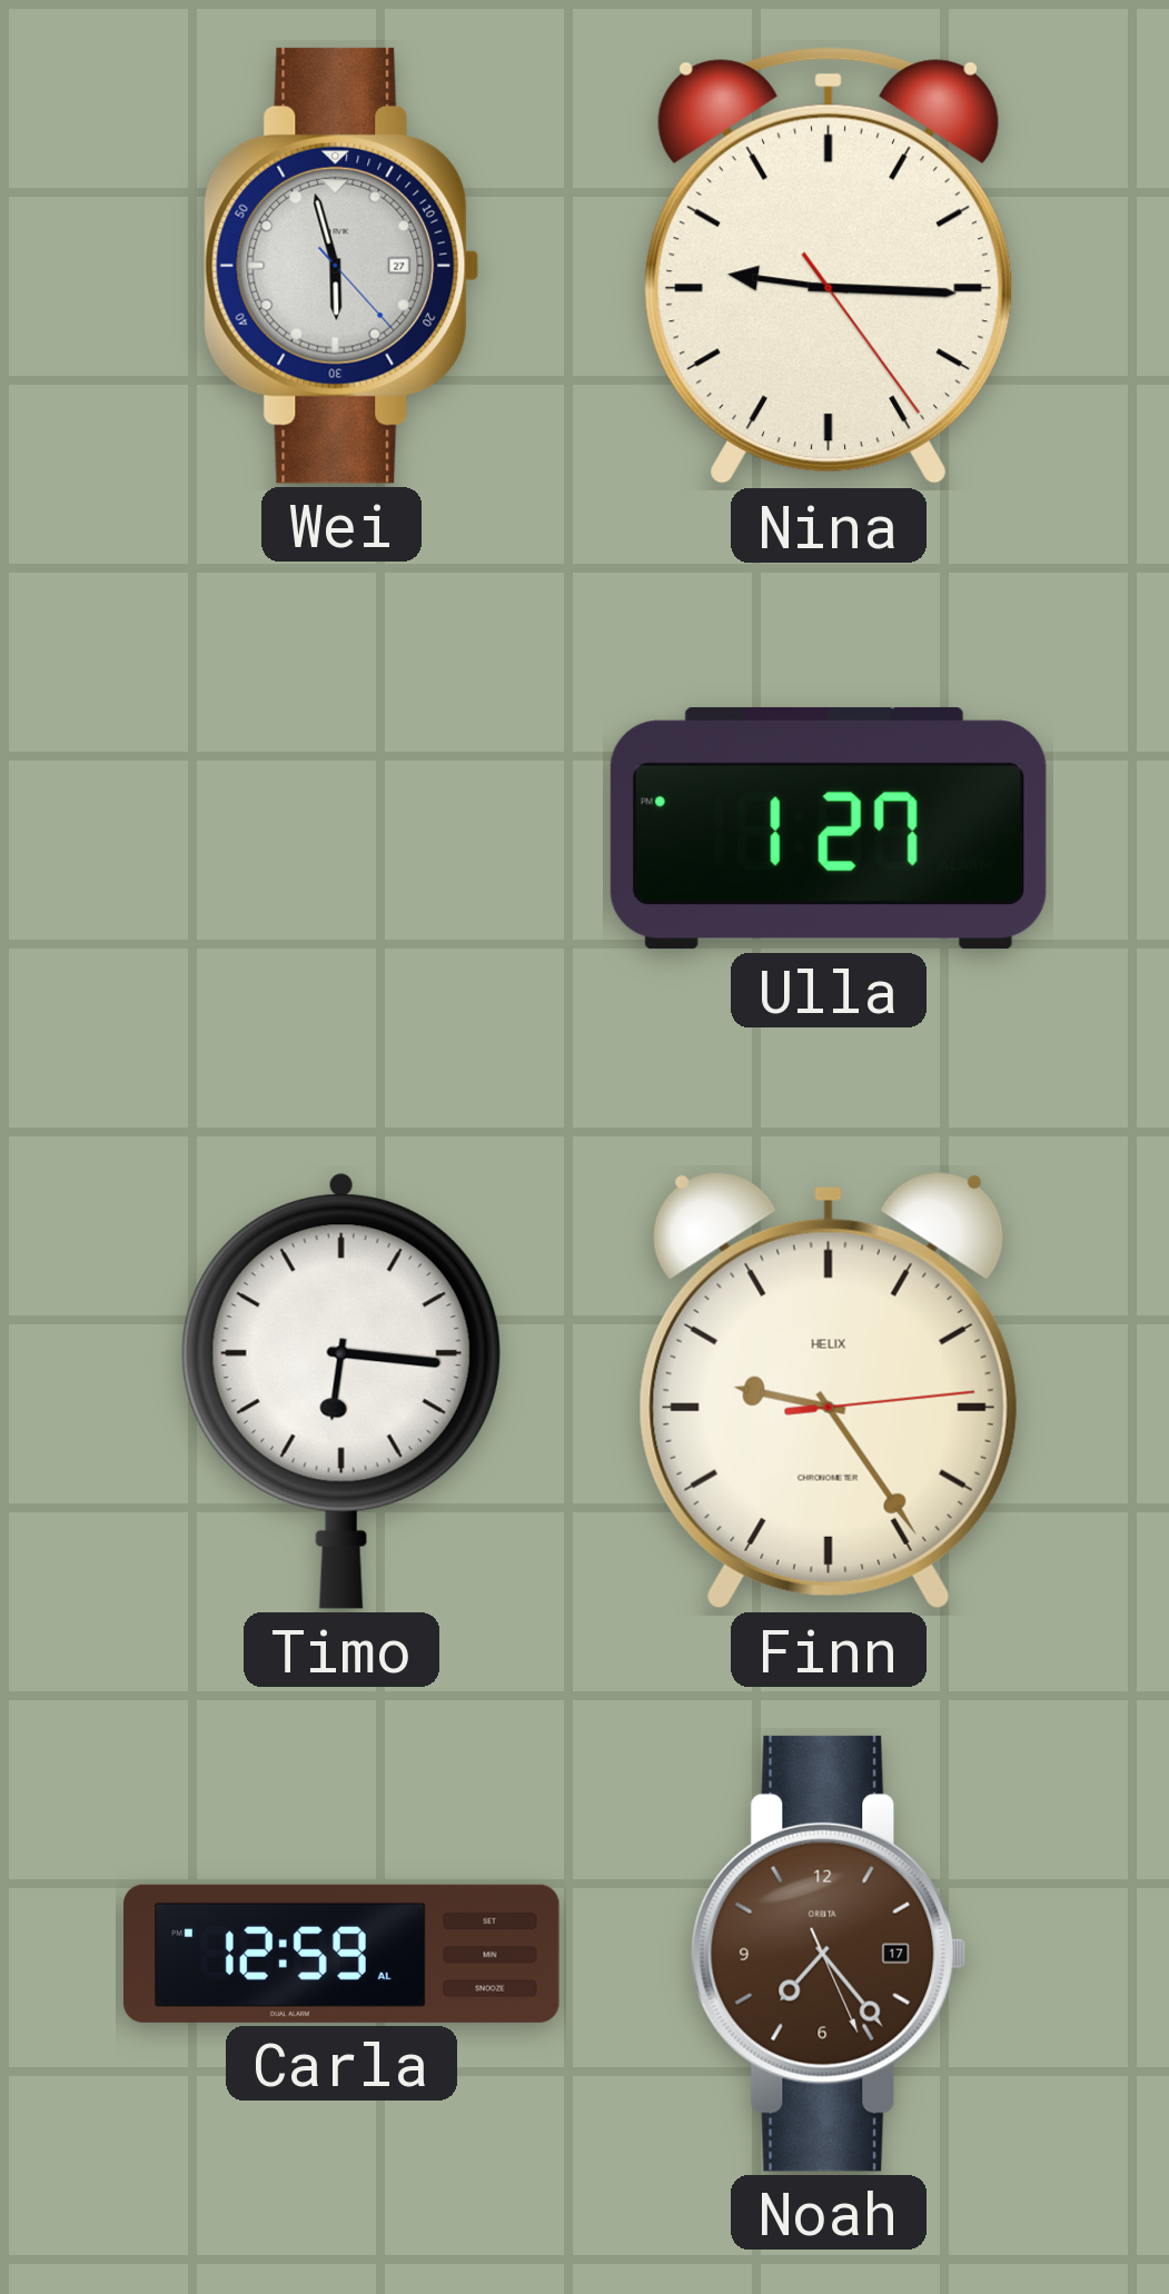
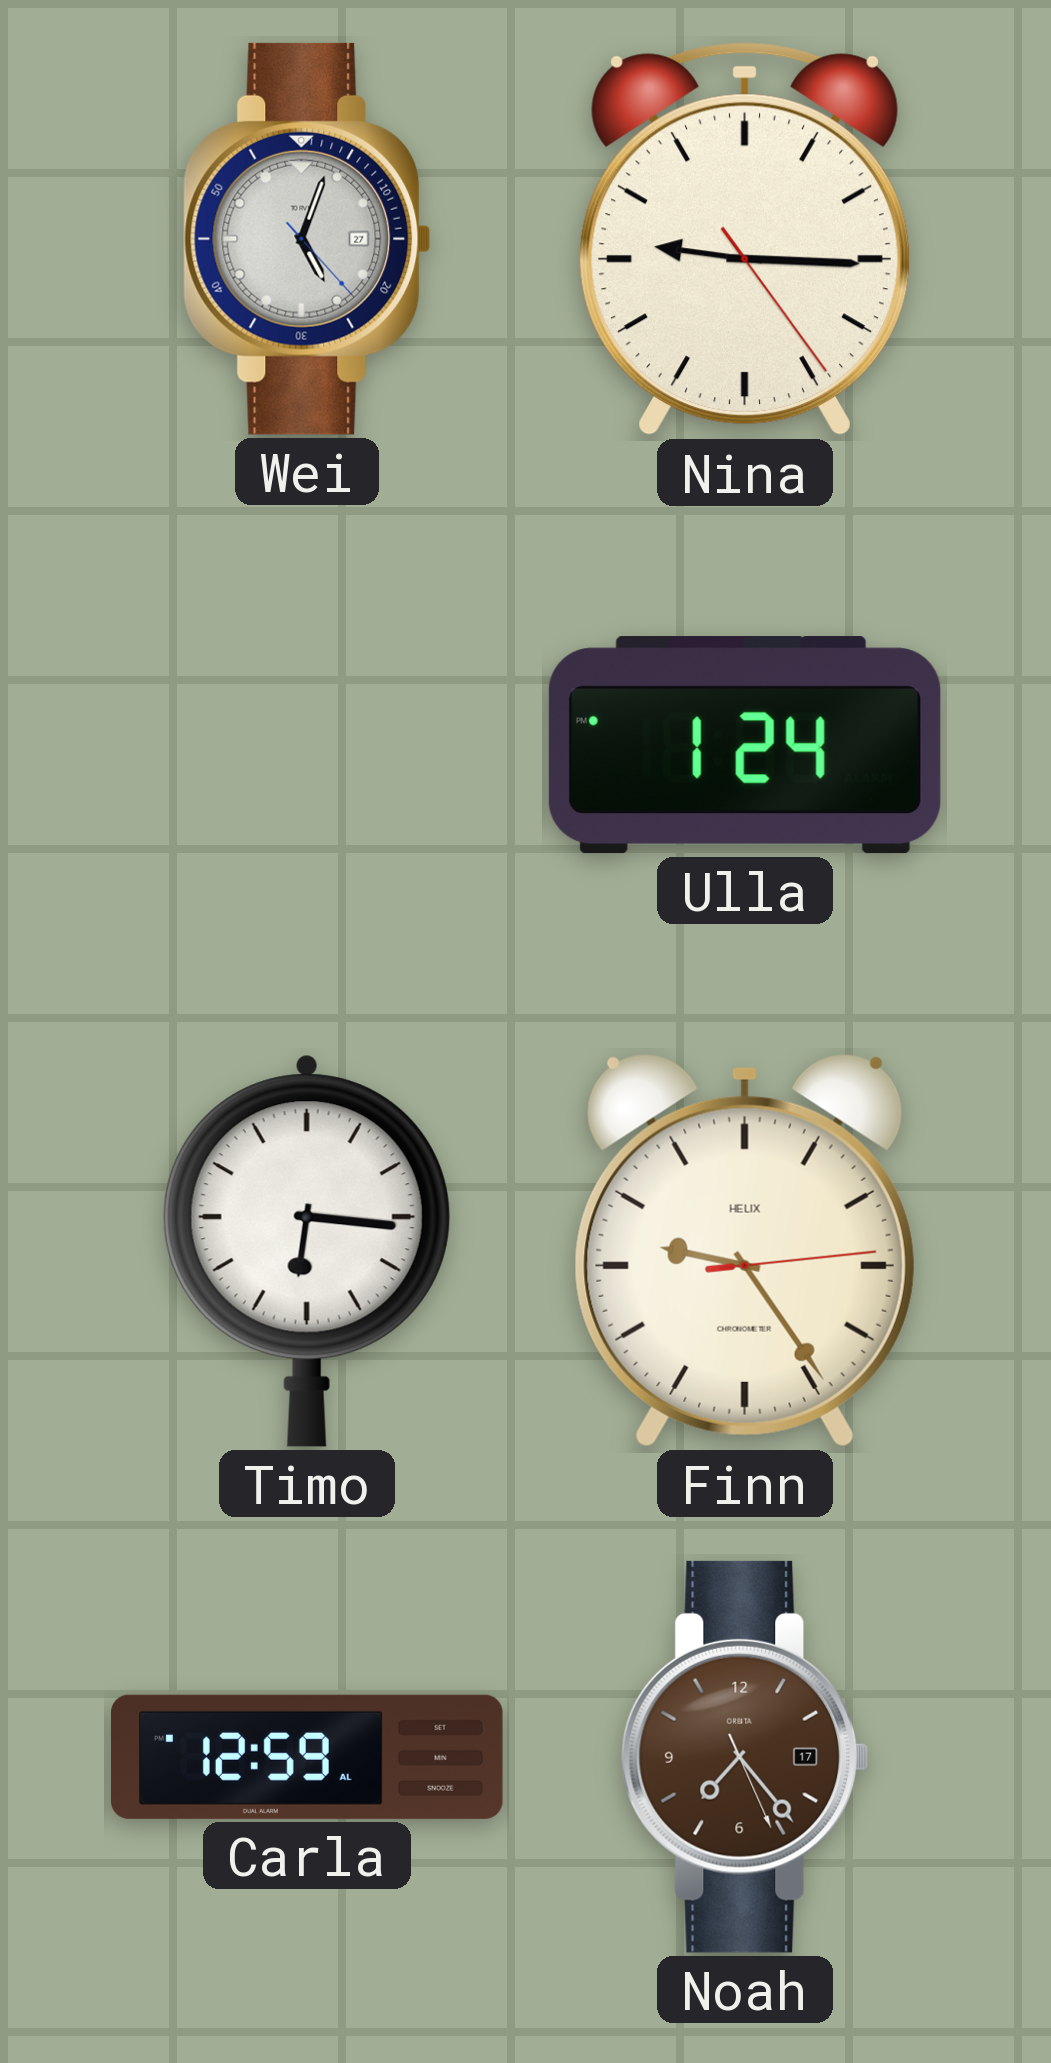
Wei: 5:57 -> 5:03 (307, 239)
Ulla: 1:27 -> 1:24 (745, 745)
